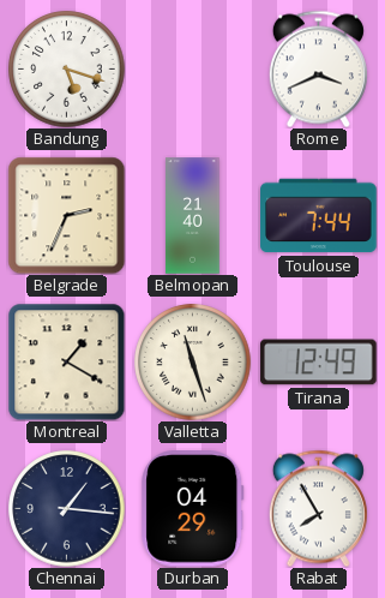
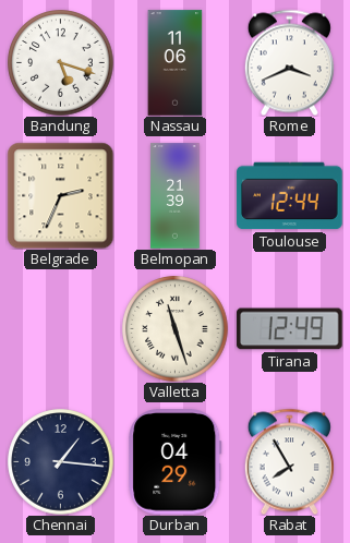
Nassau: none -> 11:06 (176, 63)
Belmopan: 21:40 -> 21:39 (176, 196)
Toulouse: 7:44 -> 12:44 (290, 196)
Montreal: 1:20 -> none (66, 361)
